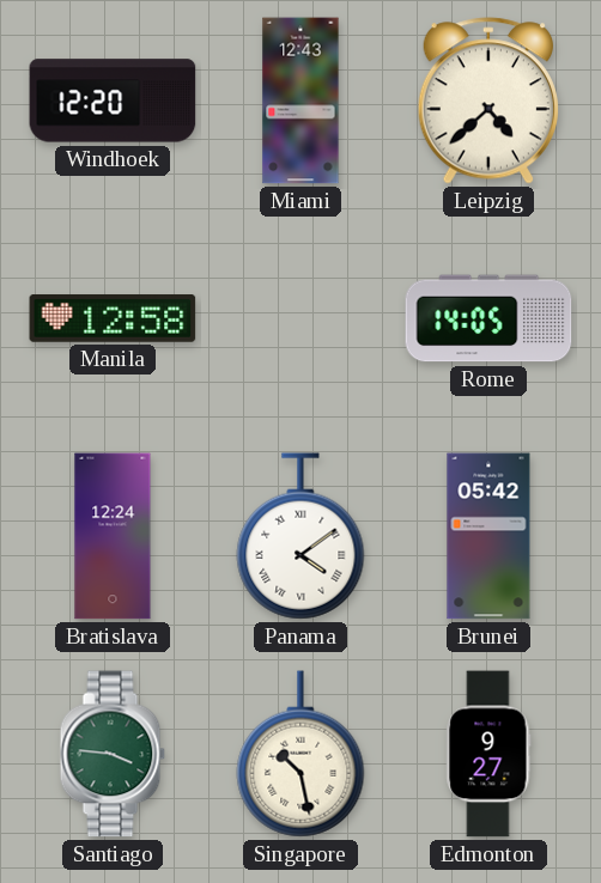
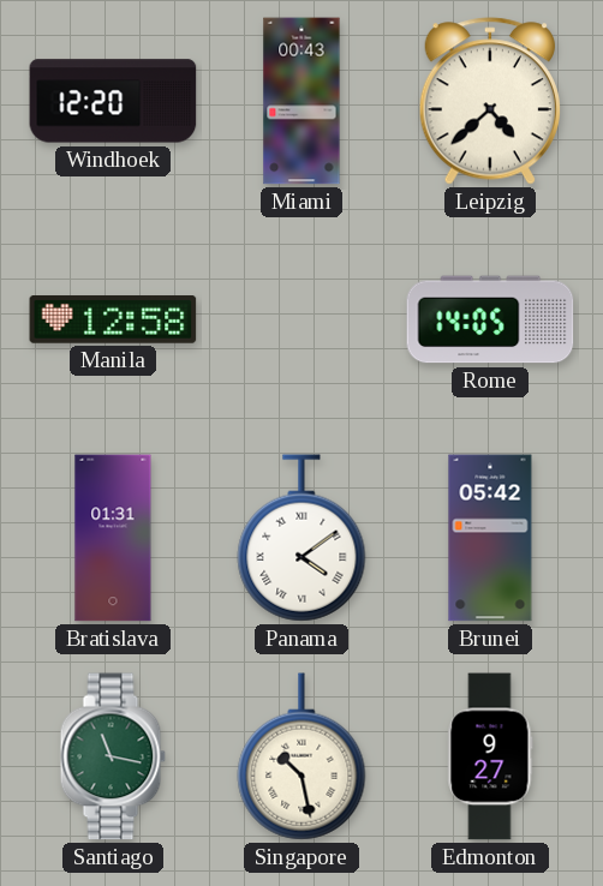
Miami: 12:43 -> 00:43 (301, 101)
Bratislava: 12:24 -> 01:31 (113, 538)
Santiago: 3:46 -> 11:17 (113, 756)
